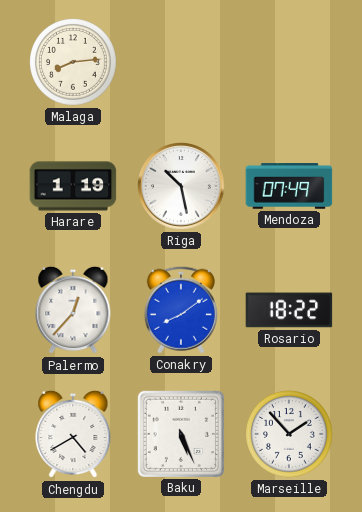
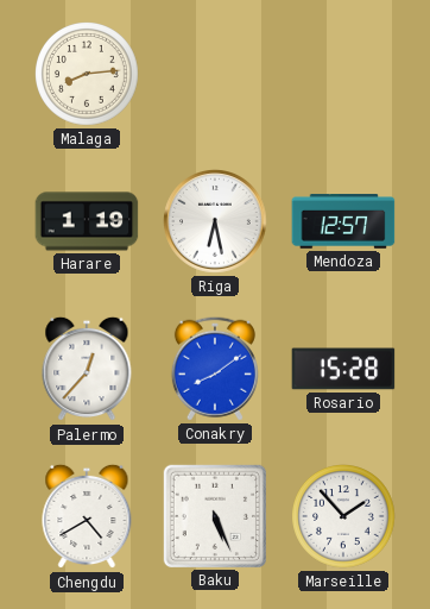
Riga: 10:28 -> 6:28 (215, 221)
Mendoza: 07:49 -> 12:57 (343, 221)
Rosario: 18:22 -> 15:28 (343, 369)
